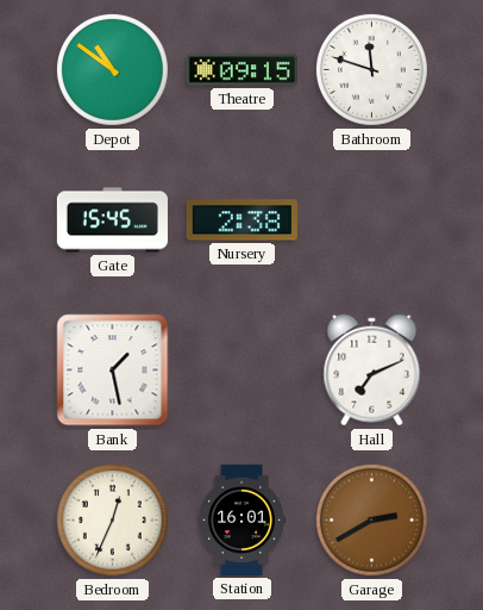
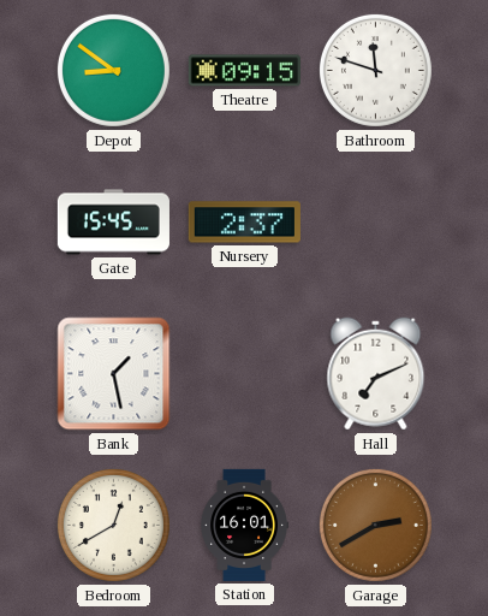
Depot: 10:51 -> 8:51 (113, 70)
Nursery: 2:38 -> 2:37 (244, 223)
Bedroom: 12:34 -> 12:40 (113, 525)
